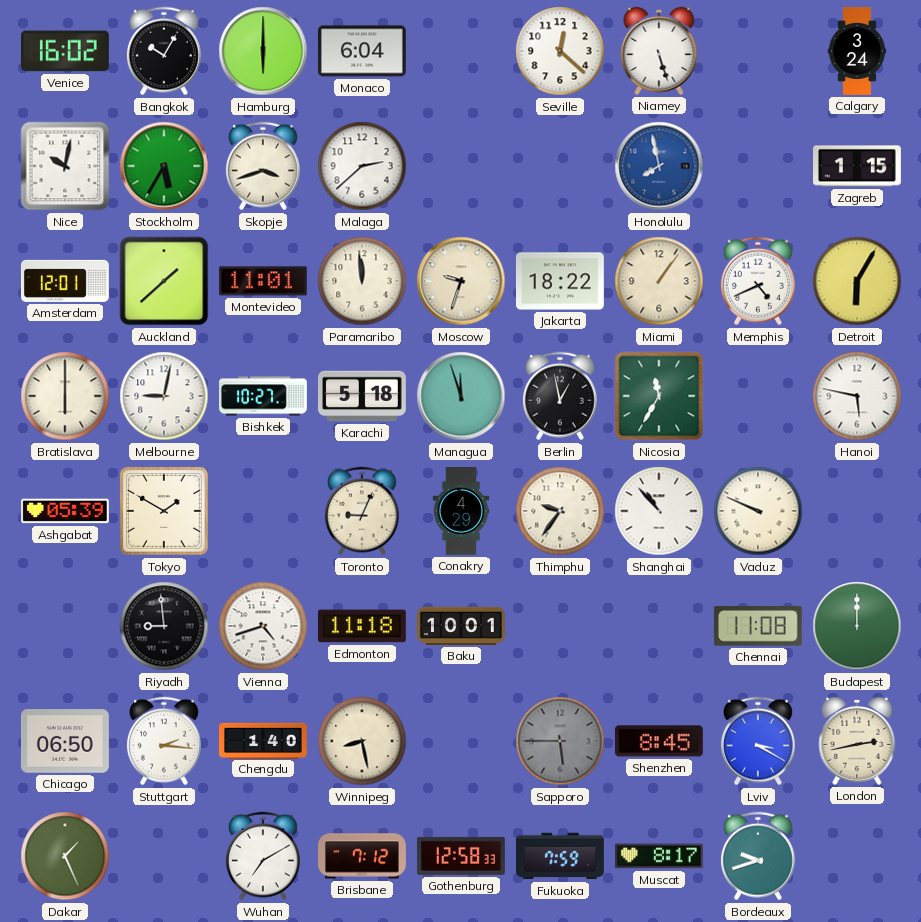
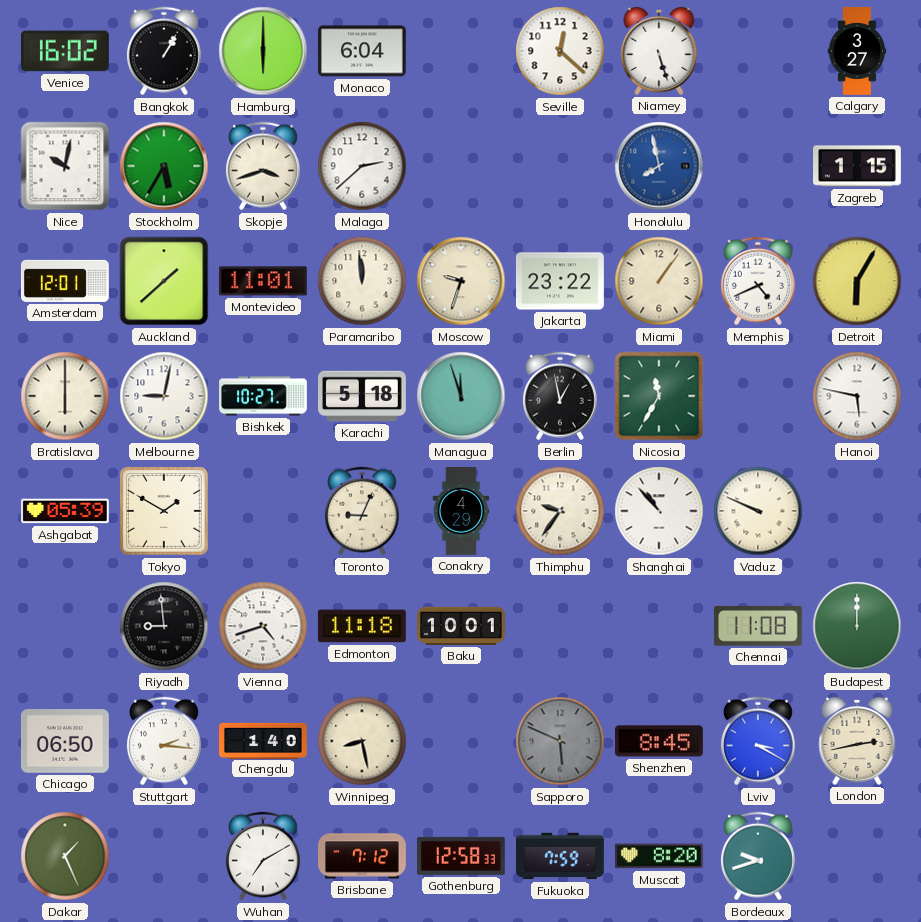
Bangkok: 10:05 -> 1:05 (164, 51)
Calgary: 3:24 -> 3:27 (857, 52)
Jakarta: 18:22 -> 23:22 (560, 281)
Sapporo: 5:45 -> 5:49 (560, 741)
Muscat: 8:17 -> 8:20 (660, 856)
